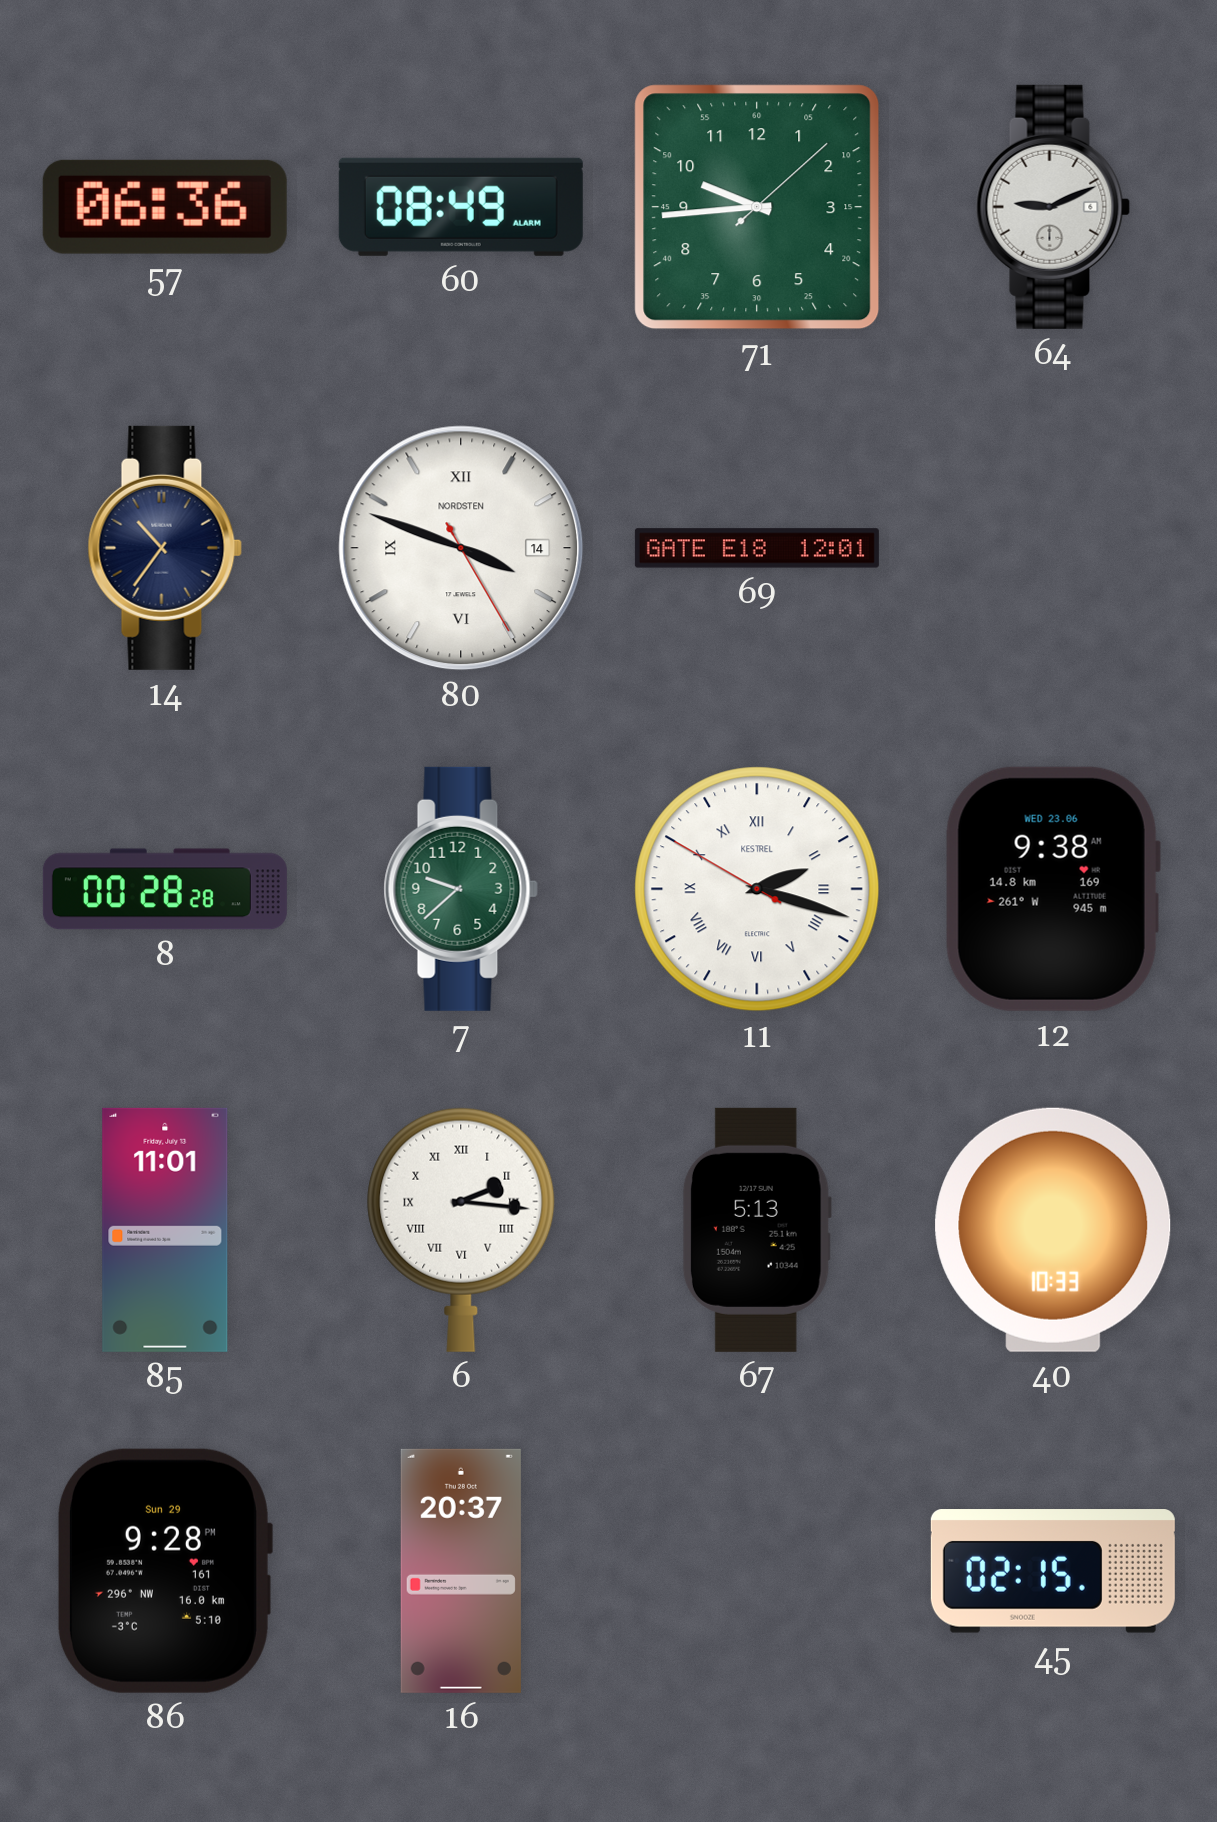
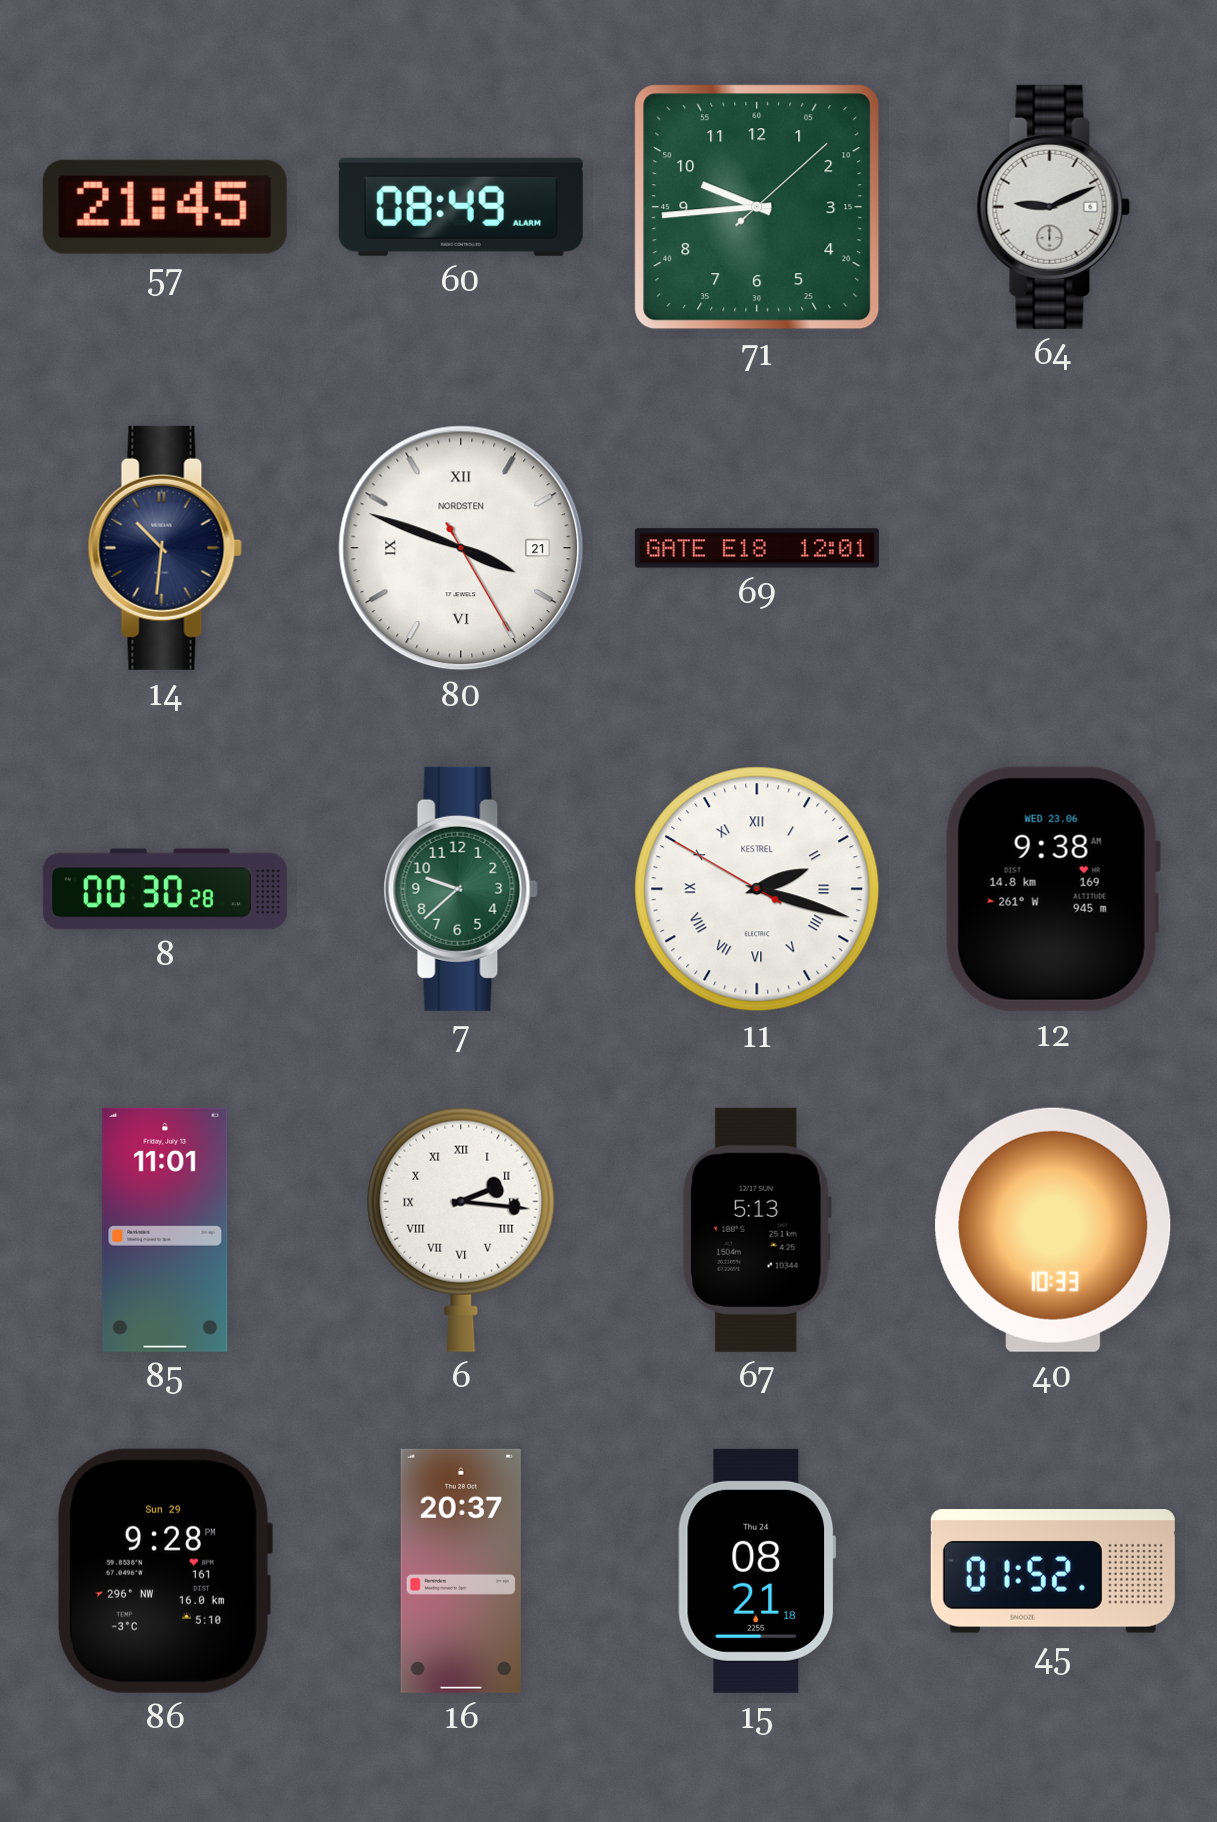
57: 06:36 -> 21:45 (165, 207)
14: 10:36 -> 10:31 (165, 548)
80 date: 14 -> 21 (461, 548)
8: 00:28 -> 00:30 (165, 889)
15: none -> 08:21 (757, 1571)
45: 02:15 -> 01:52 (1053, 1571)
